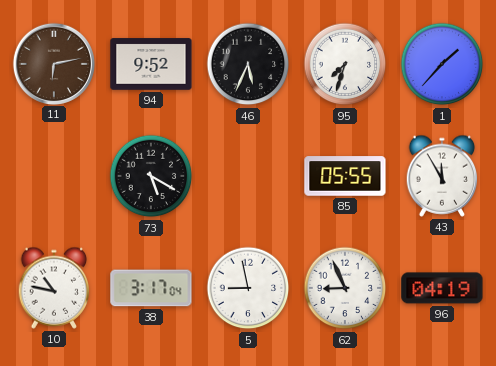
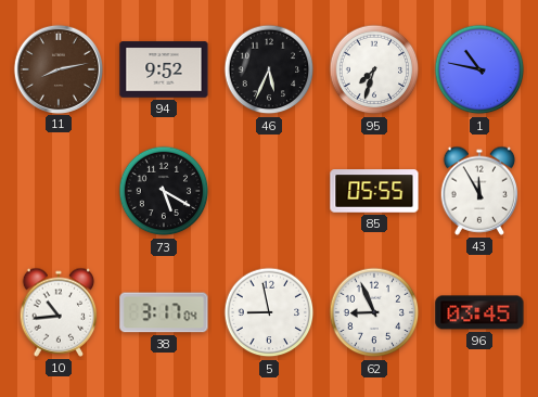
11: 6:13 -> 8:13 (57, 68)
1: 1:37 -> 10:47 (479, 69)
10: 10:47 -> 10:44 (59, 312)
96: 04:19 -> 03:45 (479, 312)
